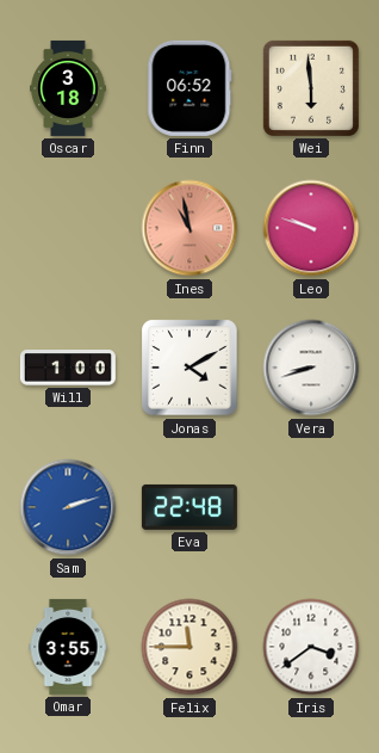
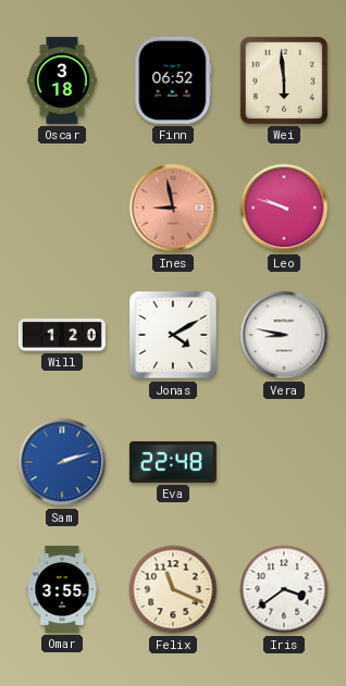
Ines: 10:58 -> 8:58 (173, 208)
Will: 1:00 -> 1:20 (62, 335)
Vera: 8:42 -> 8:47 (284, 335)
Felix: 11:45 -> 11:19 (173, 589)
